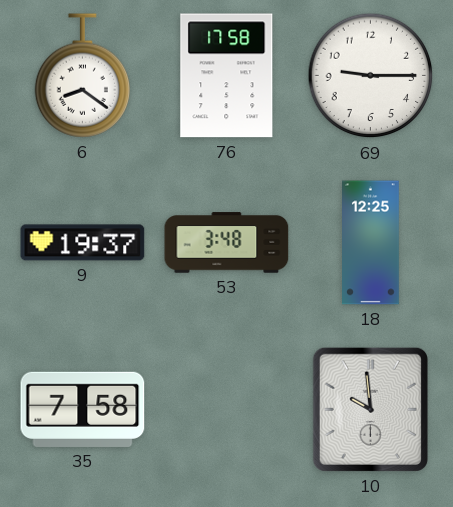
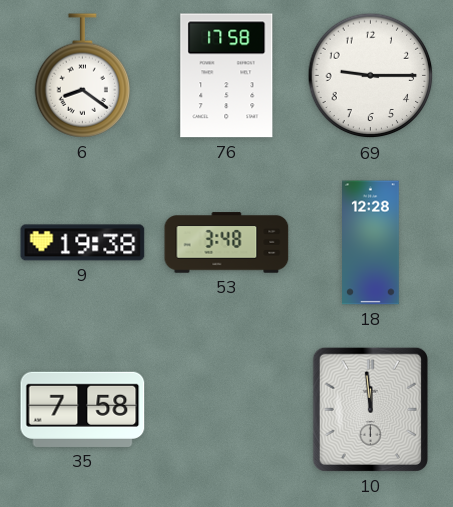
9: 19:37 -> 19:38 (83, 243)
18: 12:25 -> 12:28 (371, 243)
10: 9:59 -> 11:59 (370, 409)
